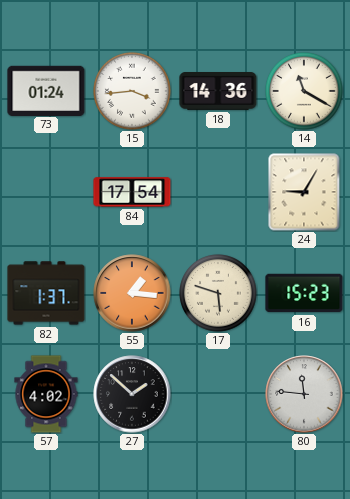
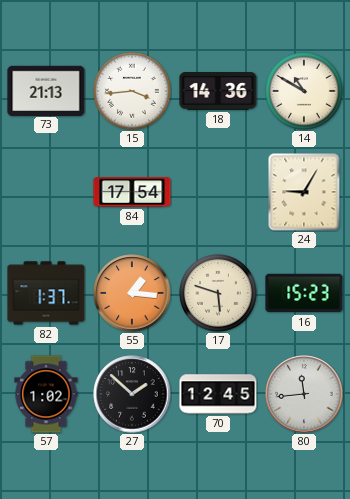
73: 01:24 -> 21:13 (46, 90)
14: 11:20 -> 10:50 (304, 91)
57: 4:02 -> 1:02 (46, 394)
70: none -> 12:45 (218, 394)
80: 11:46 -> 11:44 (304, 394)
